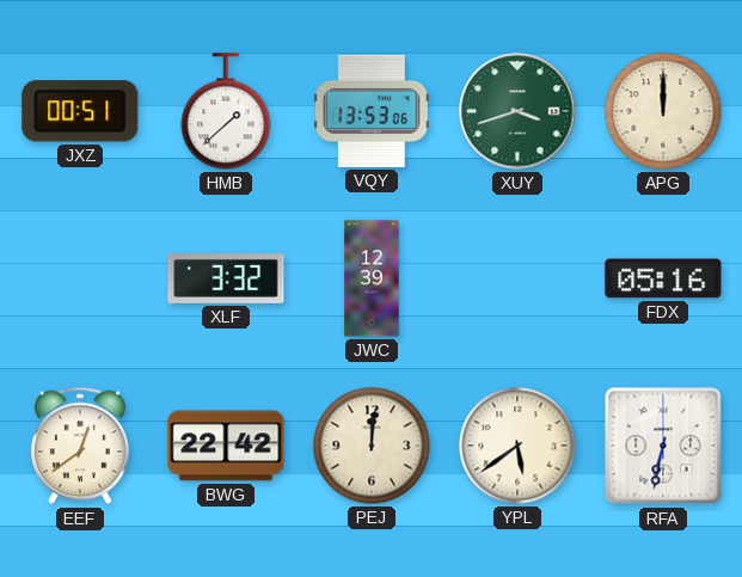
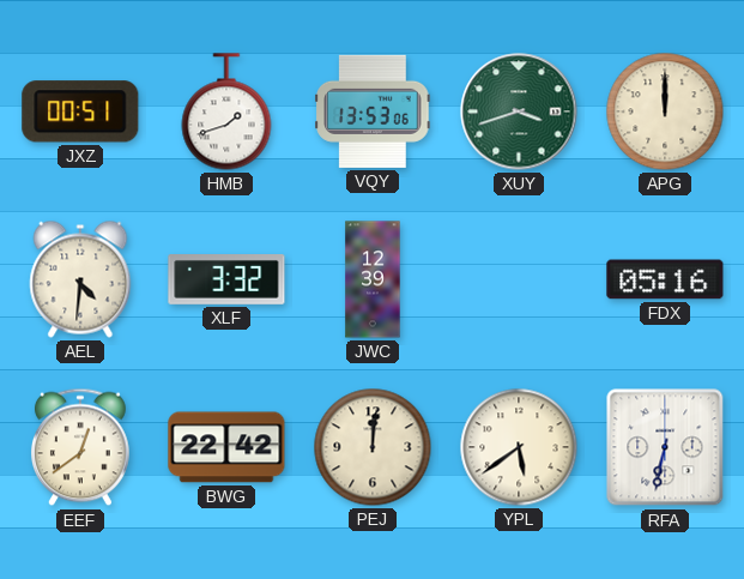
HMB: 1:38 -> 1:42 (226, 111)
AEL: none -> 4:31 (80, 279)
